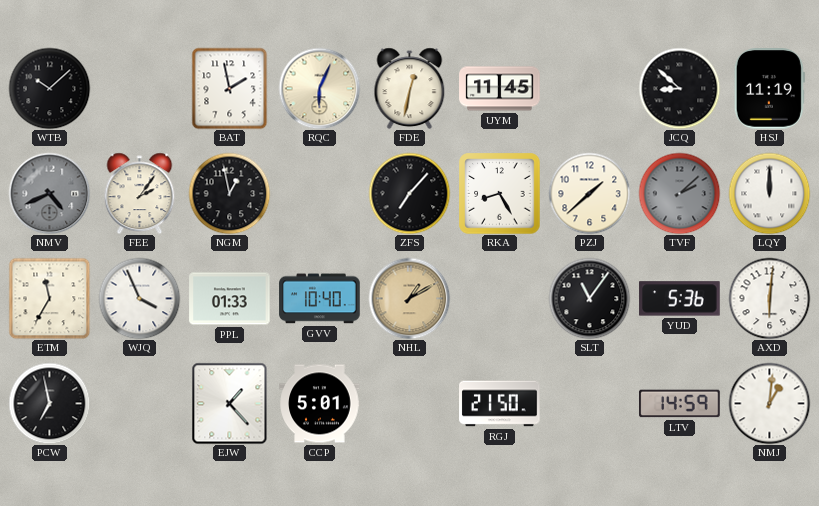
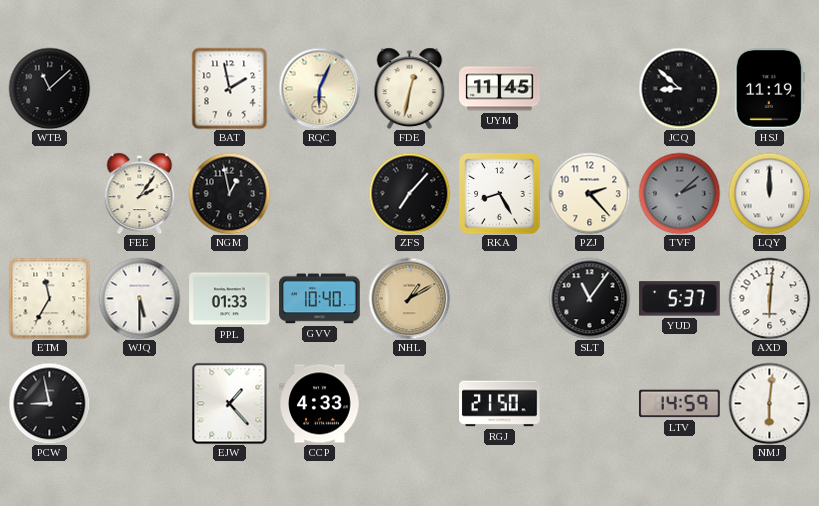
WTB: 10:08 -> 11:08 (49, 88)
NMV: 4:41 -> none (49, 193)
PZJ: 1:38 -> 2:23 (589, 193)
WJQ: 3:56 -> 5:30 (139, 298)
YUD: 5:36 -> 5:37 (680, 299)
PCW: 6:58 -> 8:58 (49, 403)
CCP: 5:01 -> 4:33 (320, 404)
NMJ: 1:01 -> 6:01 (769, 403)
